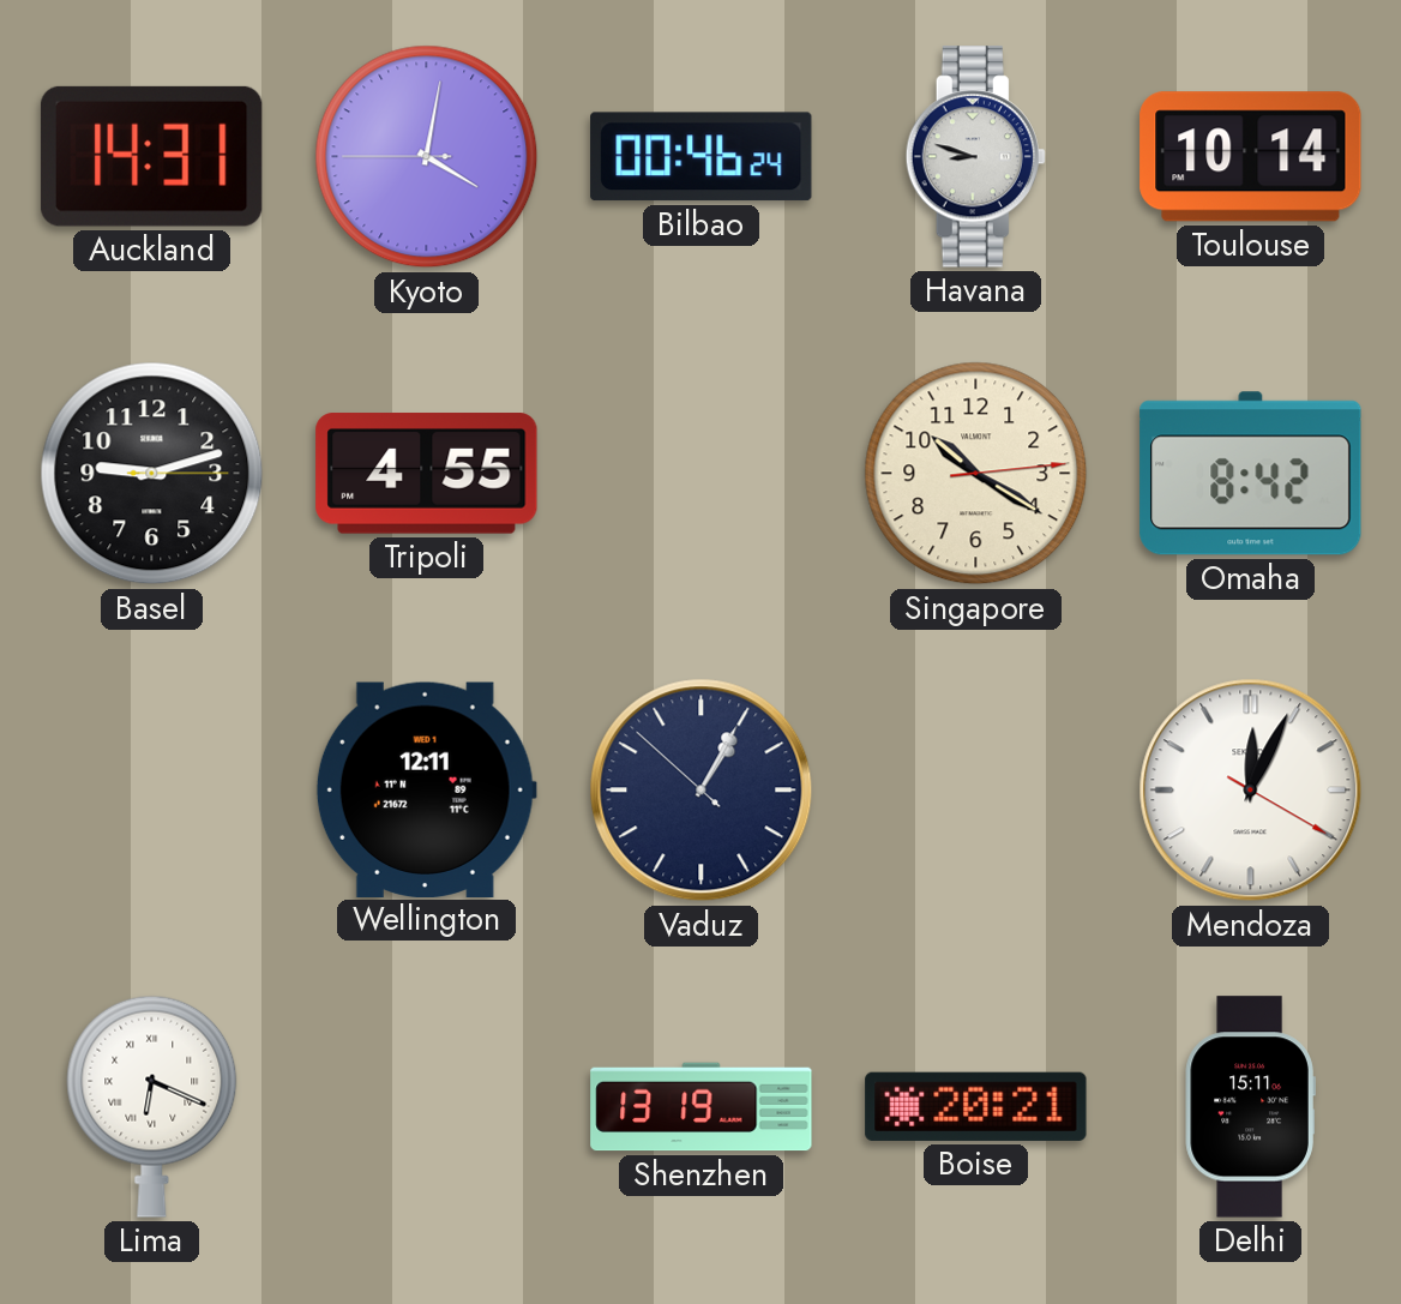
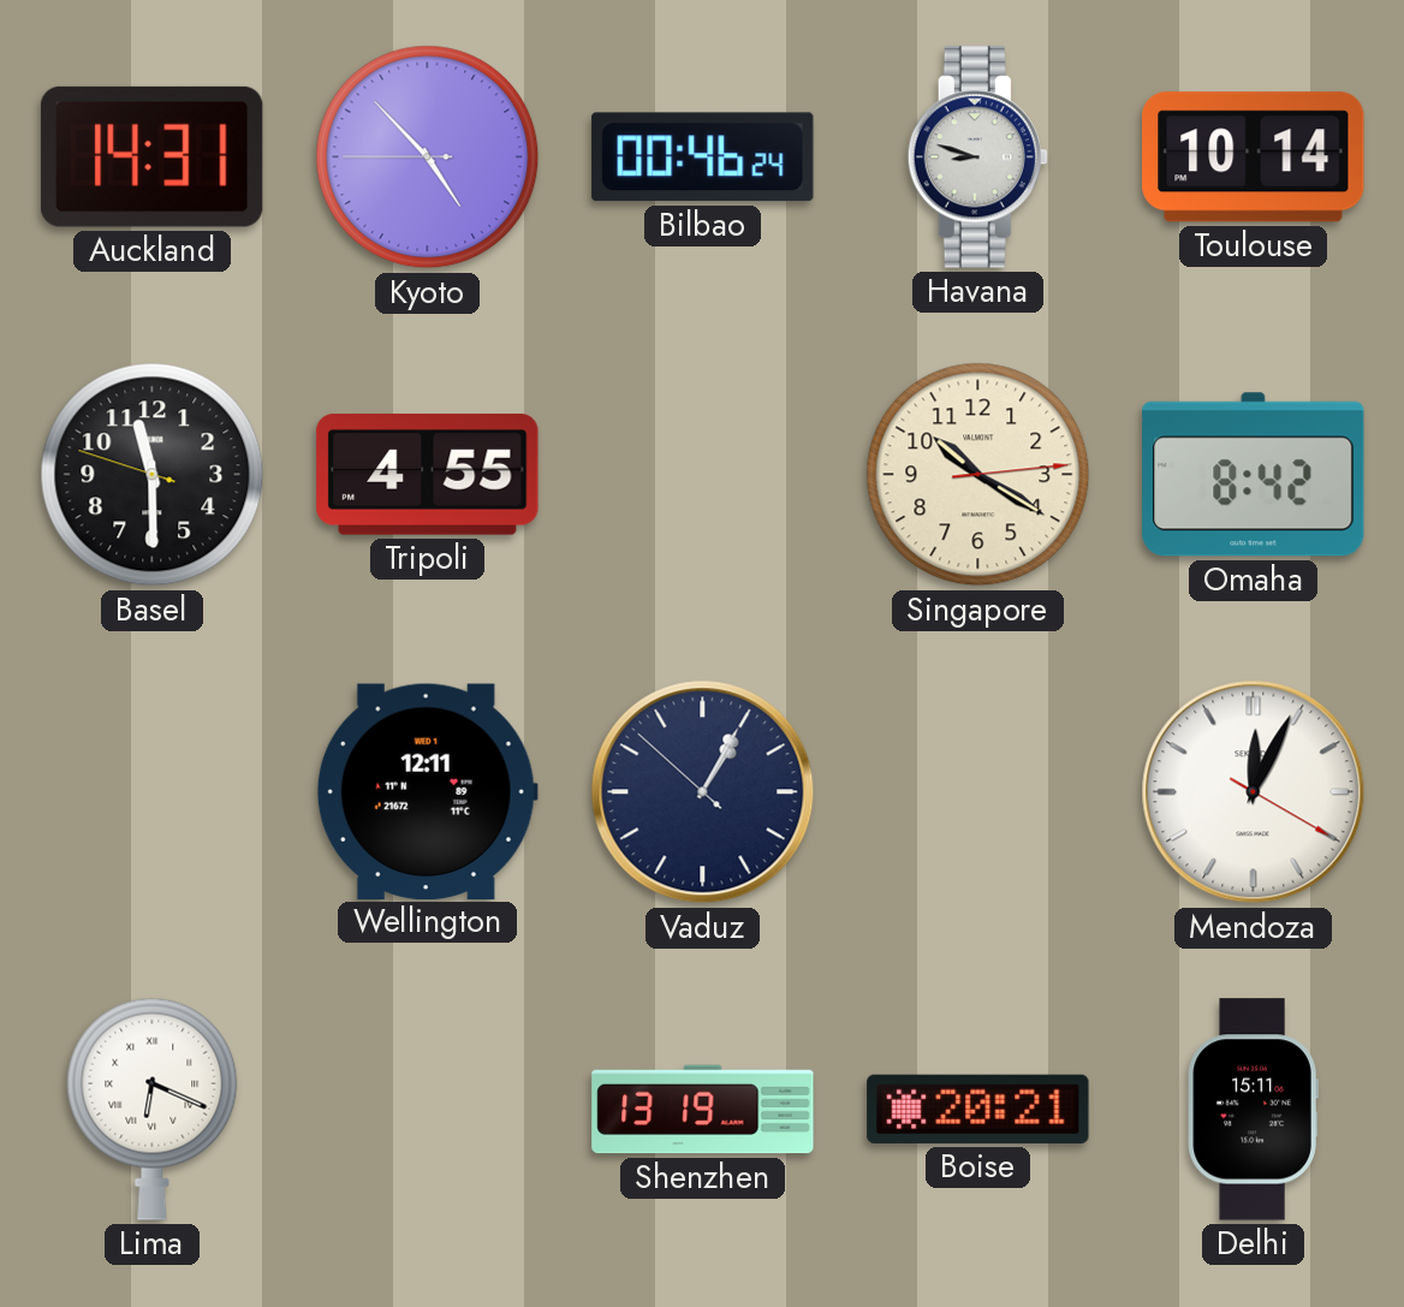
Kyoto: 4:01 -> 4:52 (428, 158)
Basel: 9:12 -> 11:29 (153, 475)
